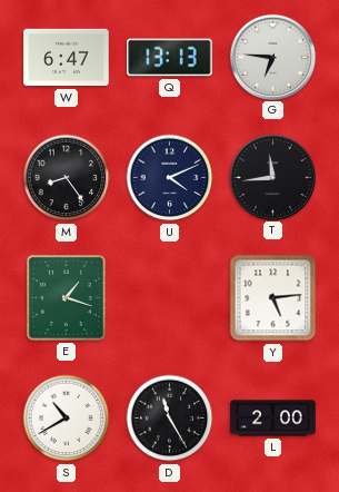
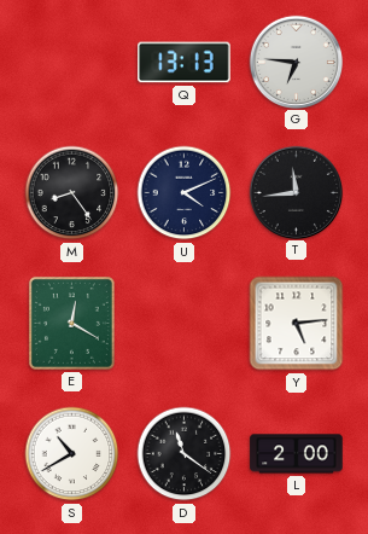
W: 6:47 -> none (67, 58)
E: 1:18 -> 12:20 (71, 323)
D: 11:25 -> 11:21 (185, 454)
